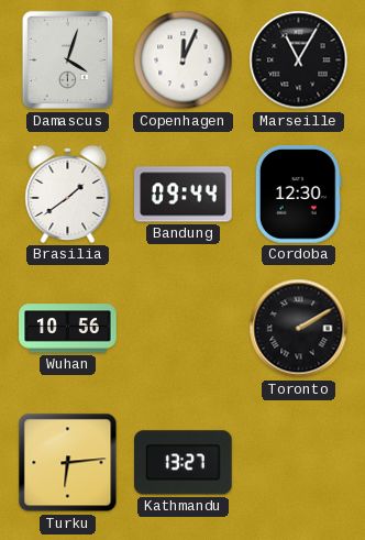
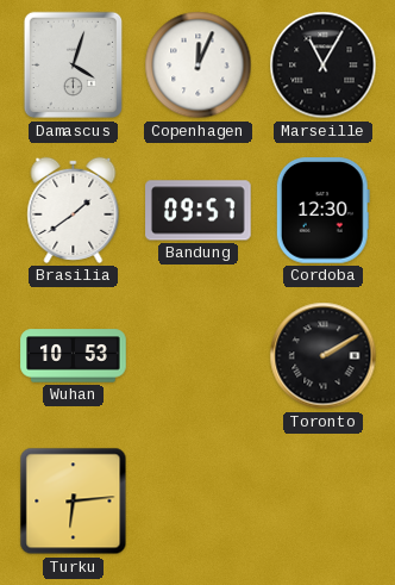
Bandung: 09:44 -> 09:57 (199, 211)
Wuhan: 10:56 -> 10:53 (74, 356)
Kathmandu: 13:27 -> none (184, 463)
